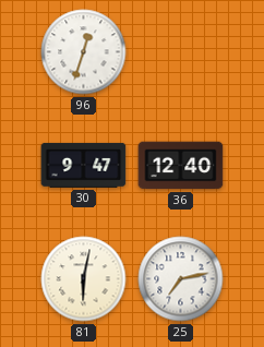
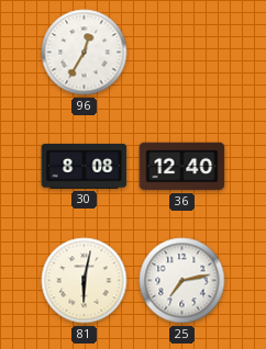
96: 12:33 -> 12:35 (85, 53)
30: 9:47 -> 8:08 (85, 166)
